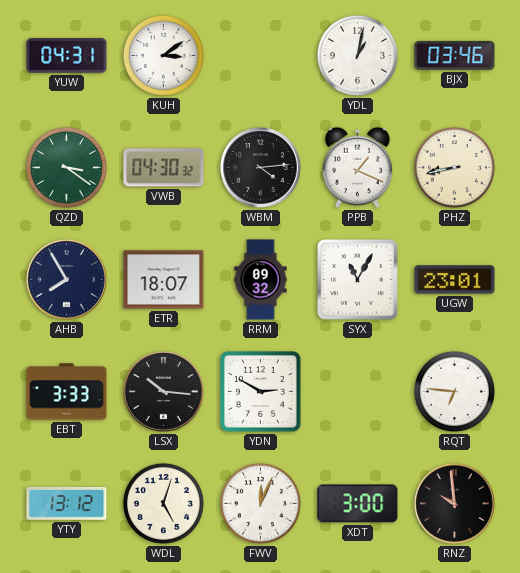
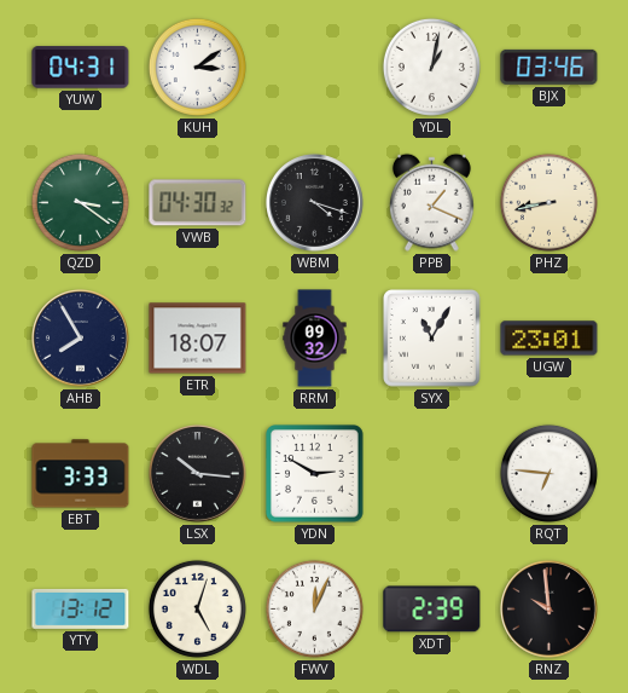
WBM: 4:14 -> 4:18 (315, 203)
XDT: 3:00 -> 2:39 (432, 610)
